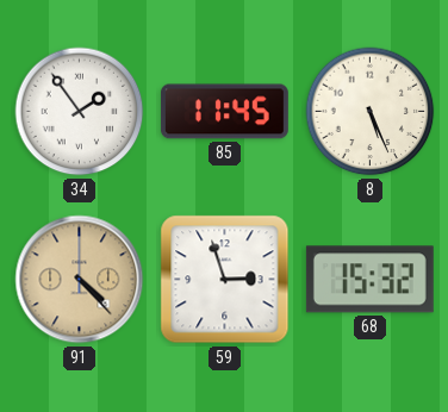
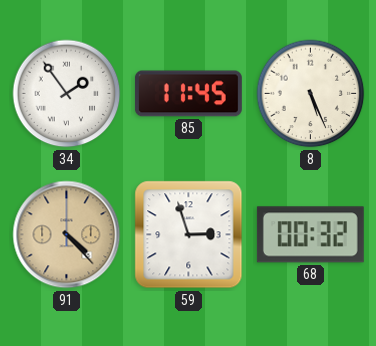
68: 15:32 -> 00:32 (310, 235)
